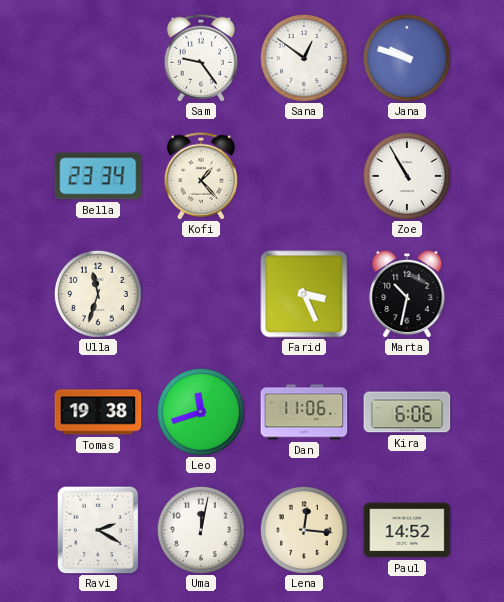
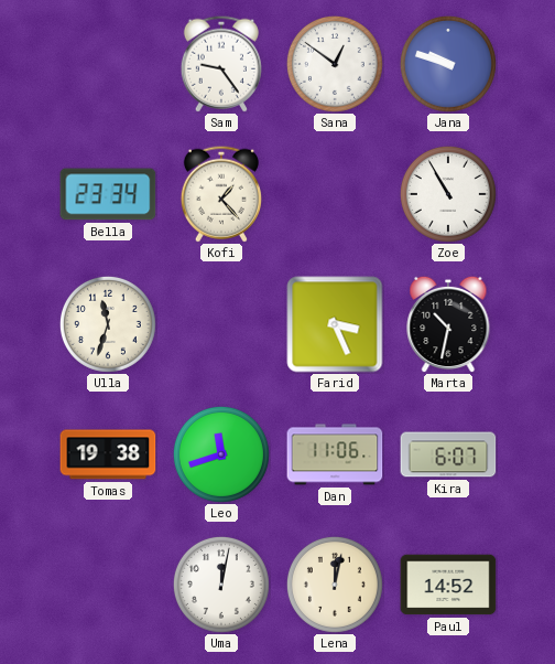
Kira: 6:06 -> 6:07 (448, 454)
Ravi: 2:20 -> none (98, 530)
Lena: 12:16 -> 12:02 (335, 585)
